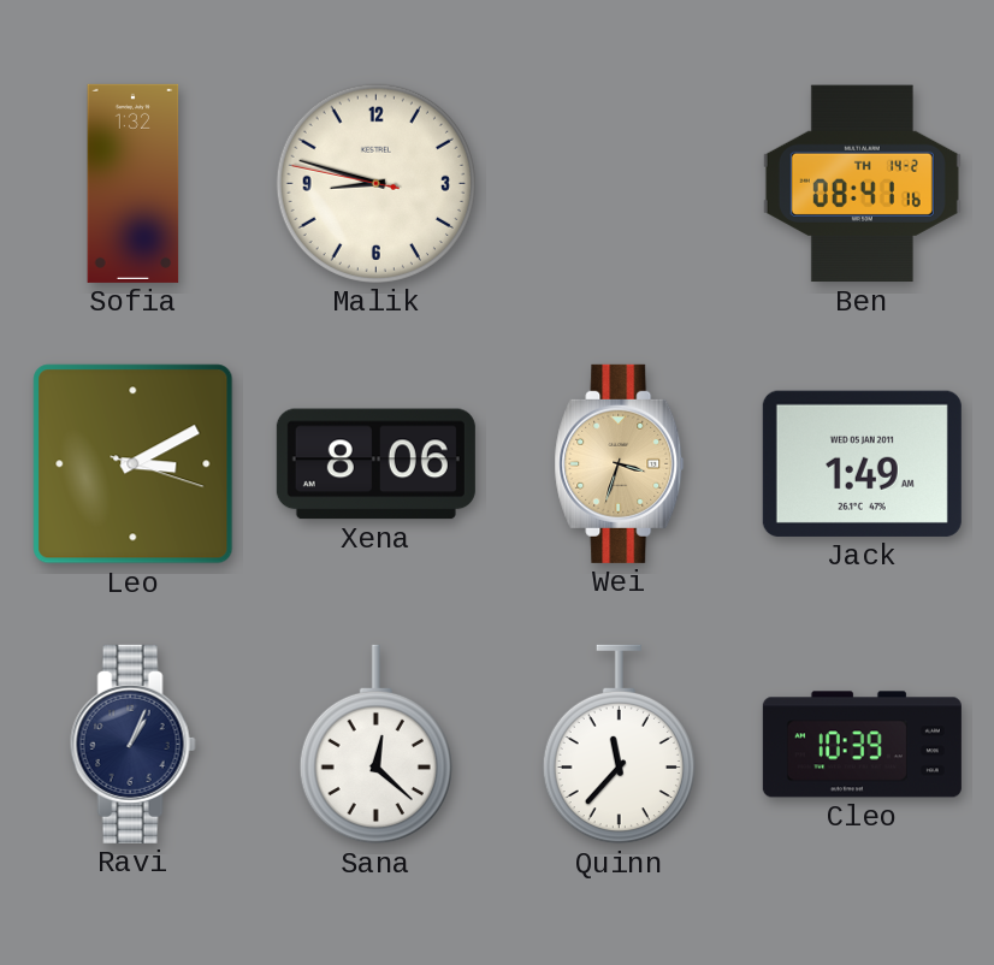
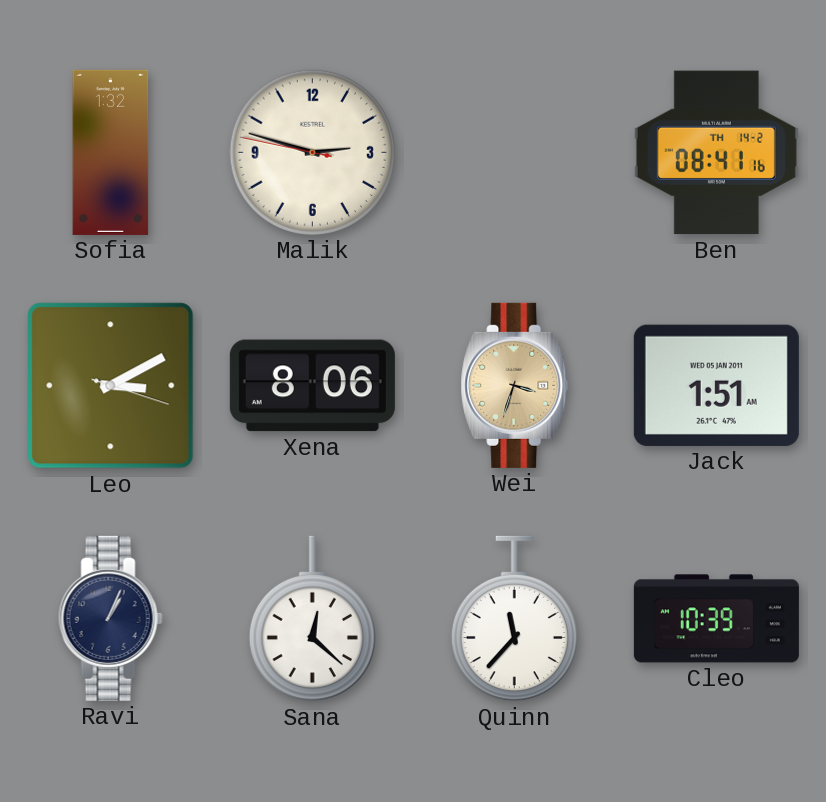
Malik: 8:47 -> 2:47 (312, 152)
Jack: 1:49 -> 1:51 (716, 385)
